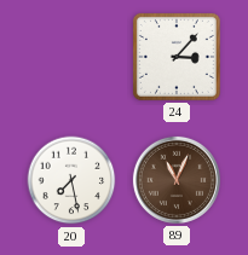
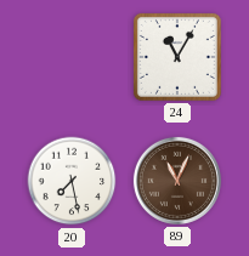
24: 3:07 -> 11:05 (177, 57)
